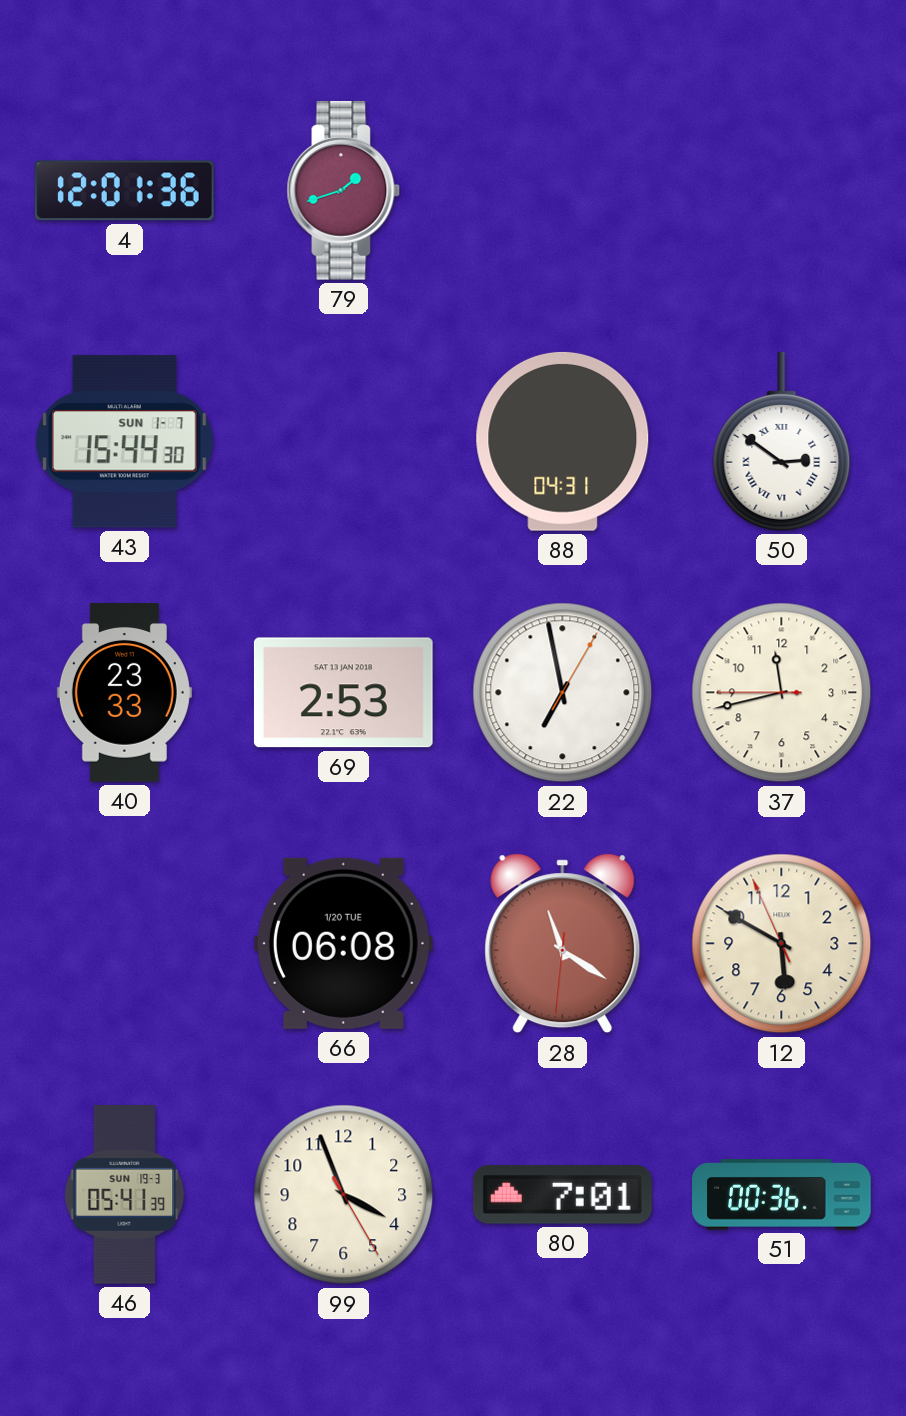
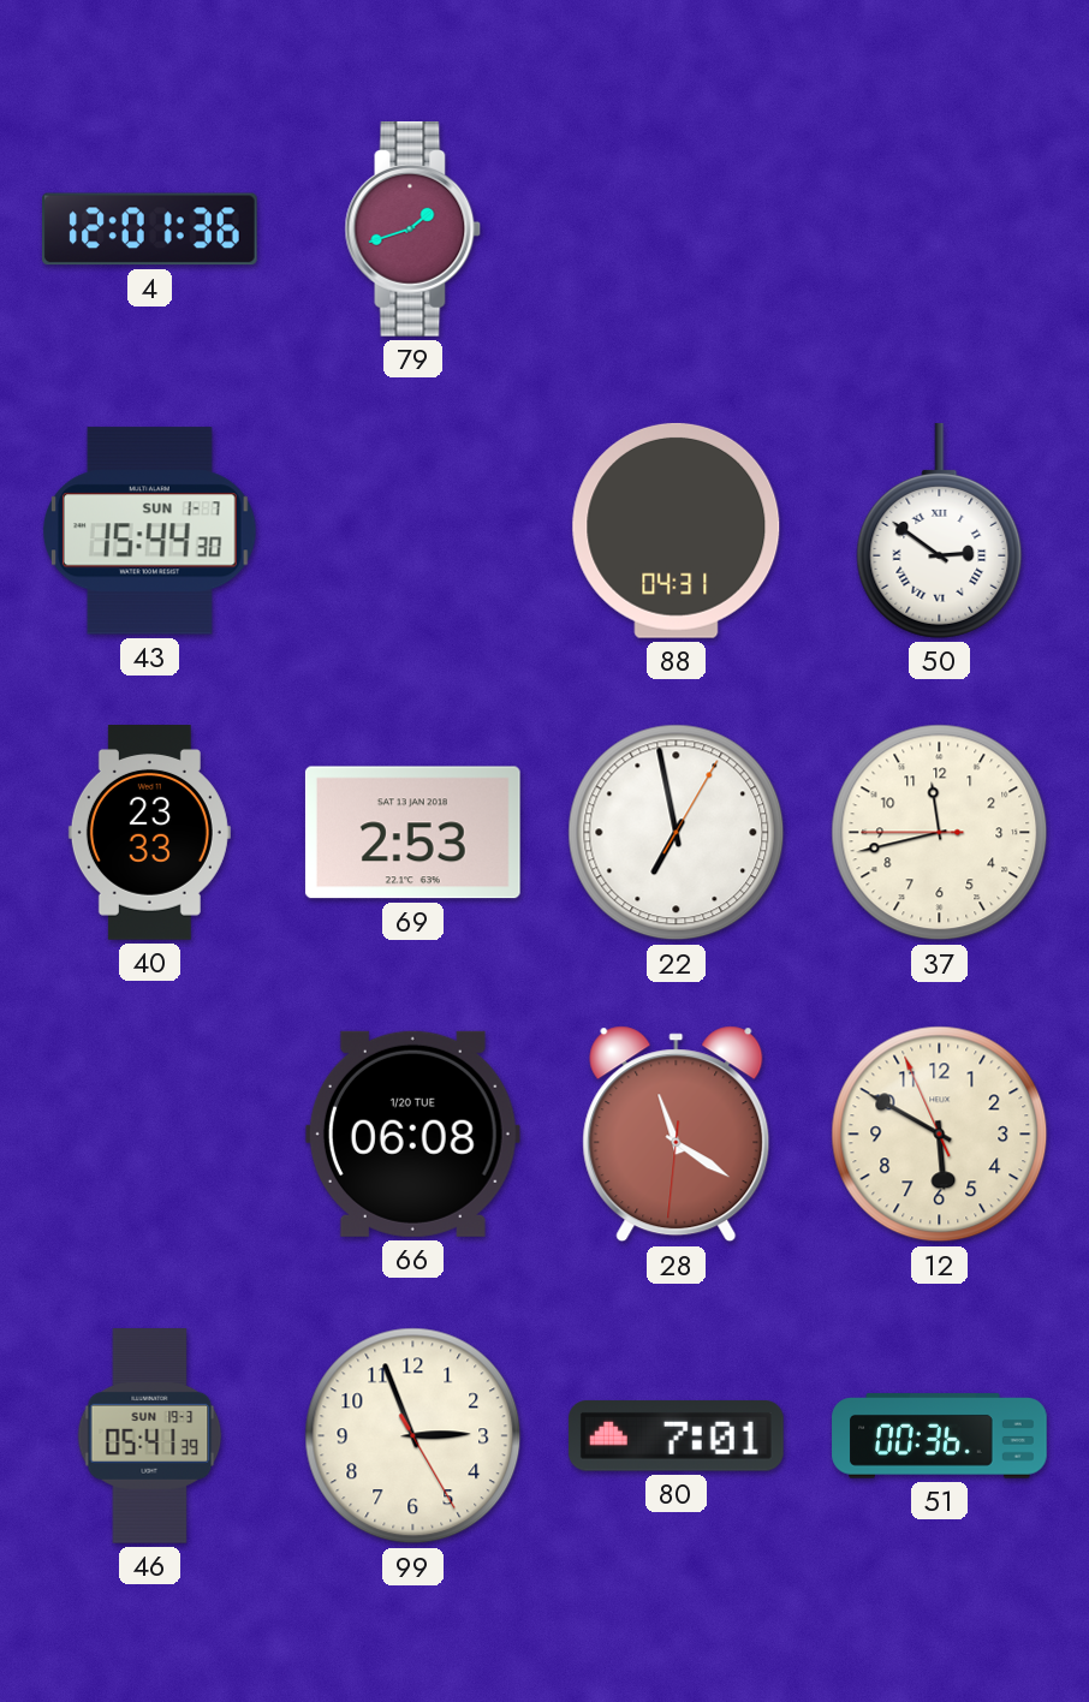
99: 3:56 -> 2:56 (413, 1436)
